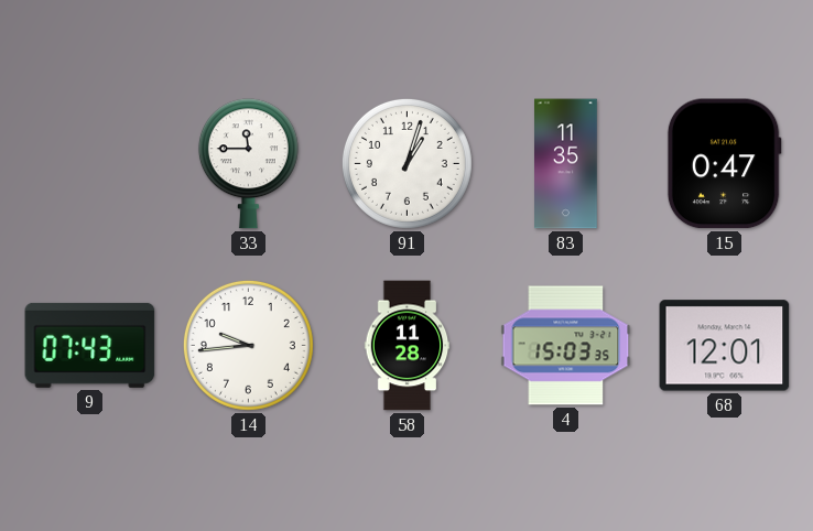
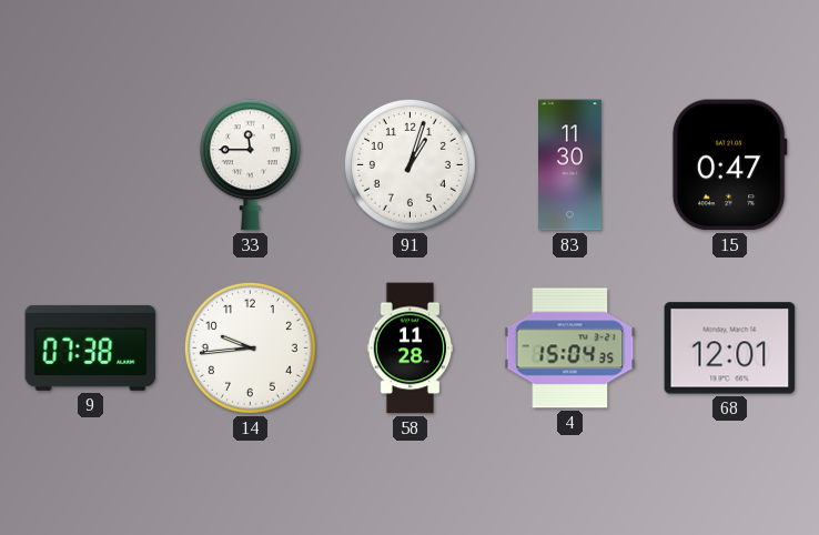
83: 11:35 -> 11:30 (570, 165)
9: 07:43 -> 07:38 (91, 347)
4: 15:03 -> 15:04 (570, 349)
